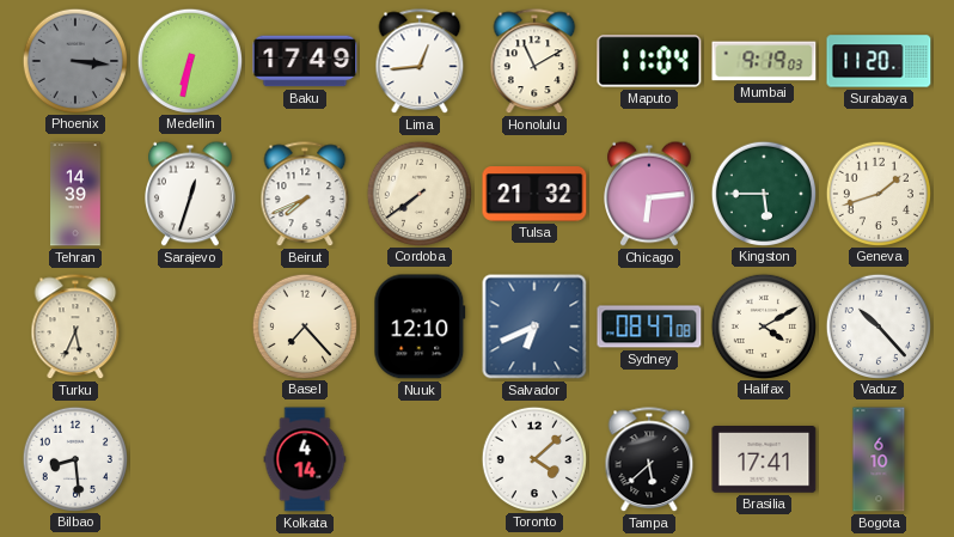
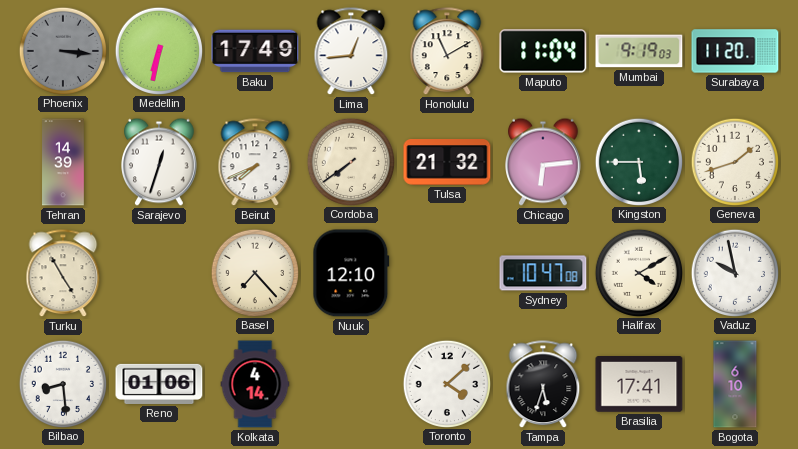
Turku: 5:34 -> 4:55 (63, 274)
Salvador: 6:41 -> none (534, 327)
Sydney: 08:47 -> 10:47 (543, 273)
Vaduz: 10:23 -> 9:58 (734, 272)
Reno: none -> 01:06 (159, 384)
Tampa: 5:38 -> 5:33 (543, 385)
